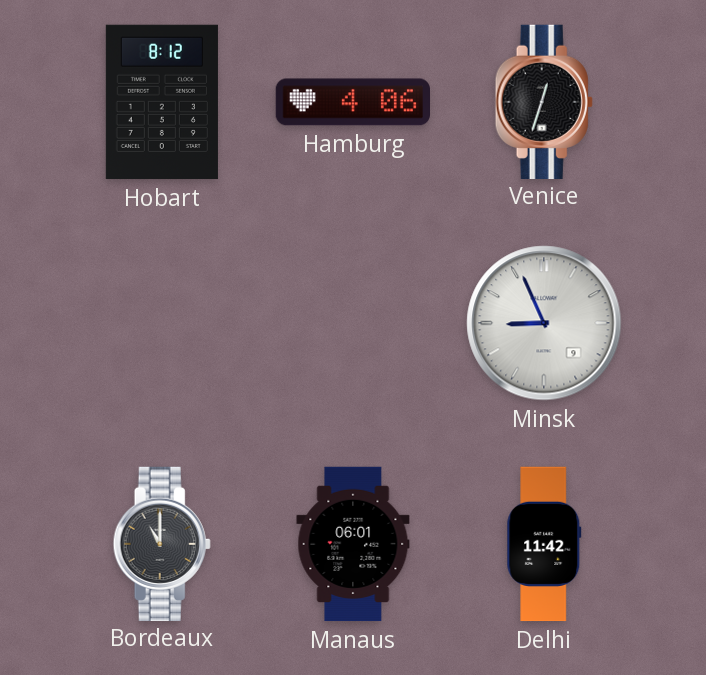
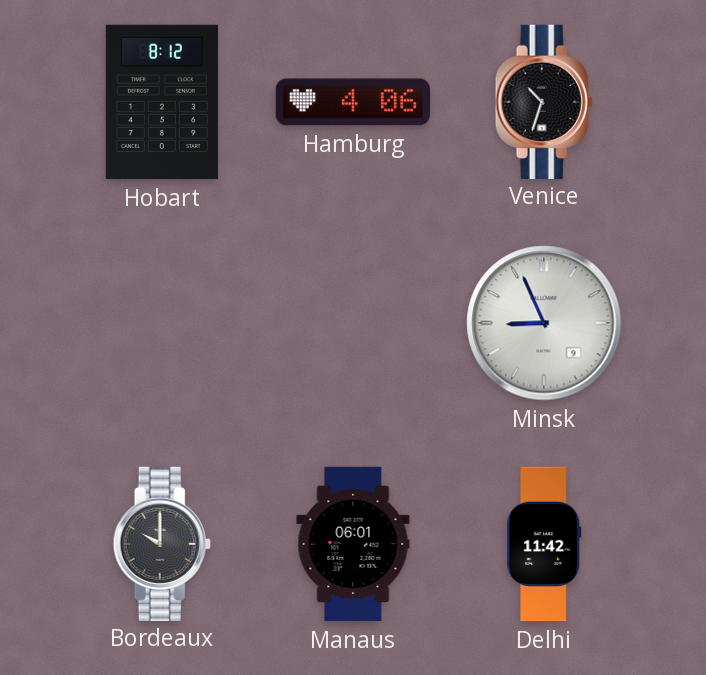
Venice: 12:33 -> 10:33 (544, 101)
Bordeaux: 11:00 -> 10:00 (162, 543)
